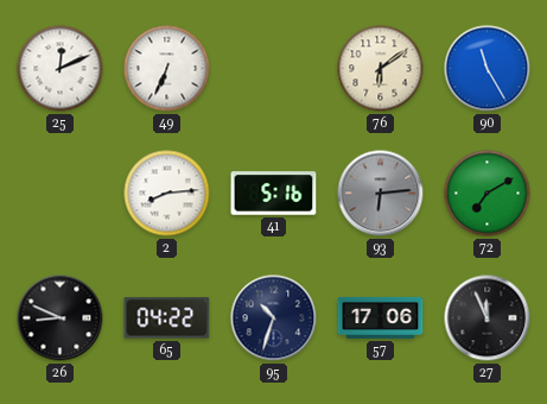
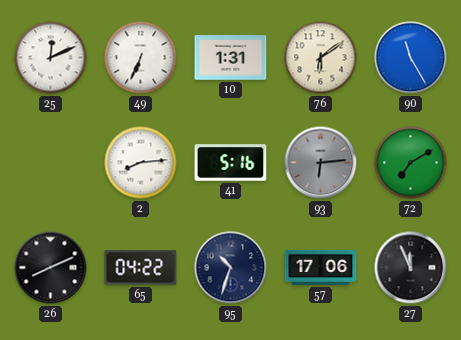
10: none -> 1:31 (231, 58)
26: 8:49 -> 8:11 (51, 268)
